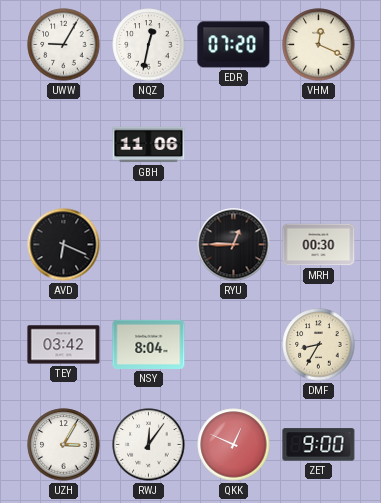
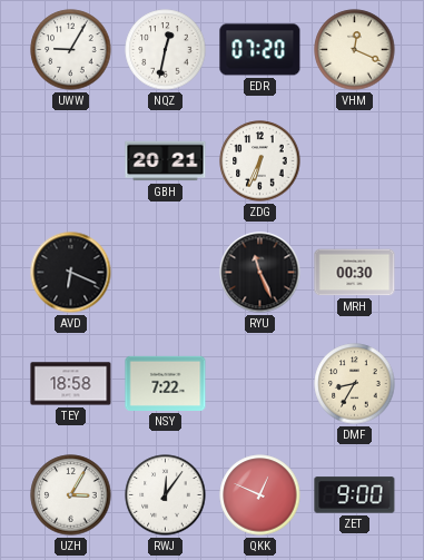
GBH: 11:06 -> 20:21 (166, 161)
ZDG: none -> 6:34 (260, 161)
RYU: 12:45 -> 11:26 (260, 273)
TEY: 03:42 -> 18:58 (71, 384)
NSY: 8:04 -> 7:22 (166, 383)
